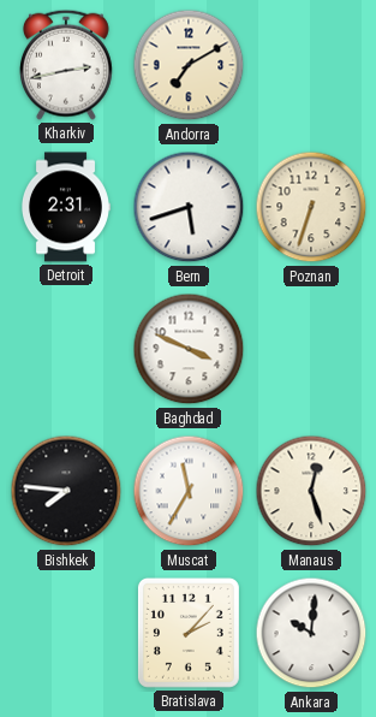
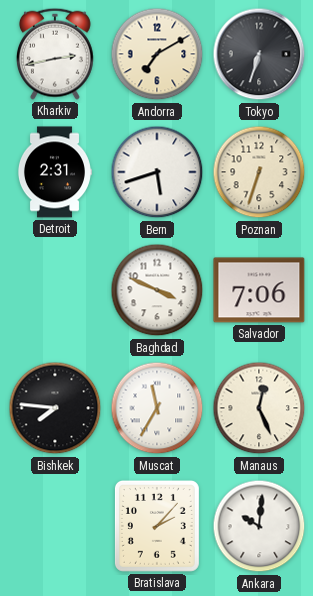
Tokyo: none -> 6:33 (259, 54)
Salvador: none -> 7:06 (259, 290)
Manaus: 12:27 -> 12:26 (259, 408)
